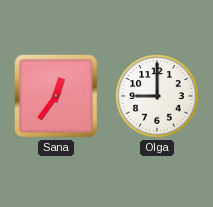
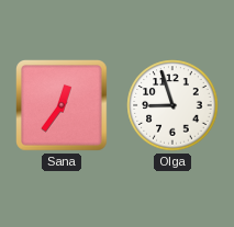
Olga: 9:00 -> 8:57 (172, 105)
